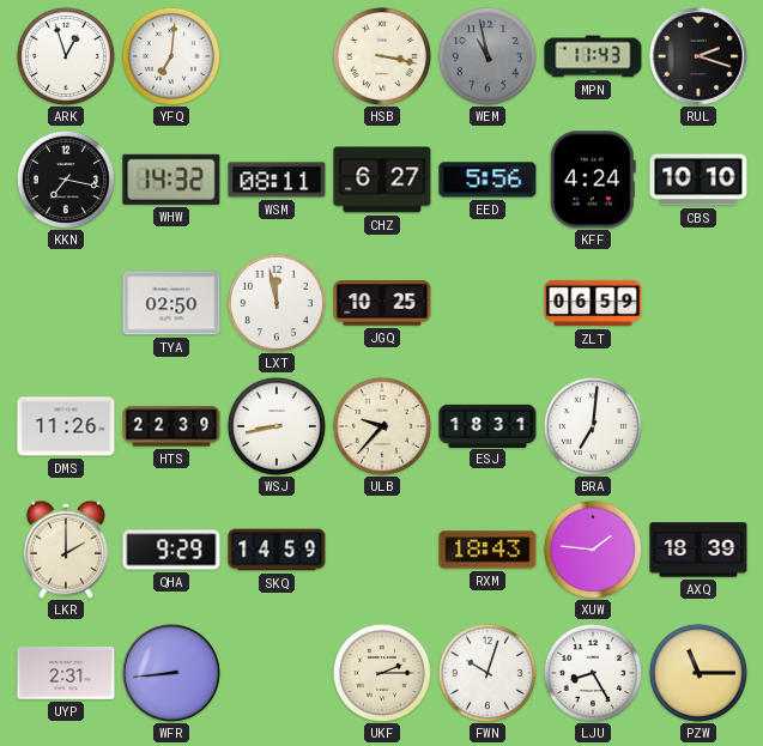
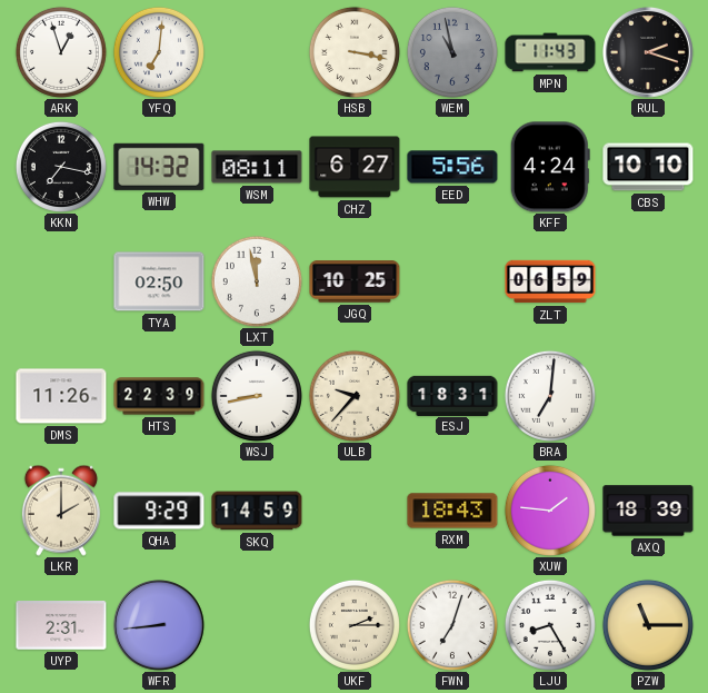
FWN: 10:03 -> 7:03 (452, 625)
